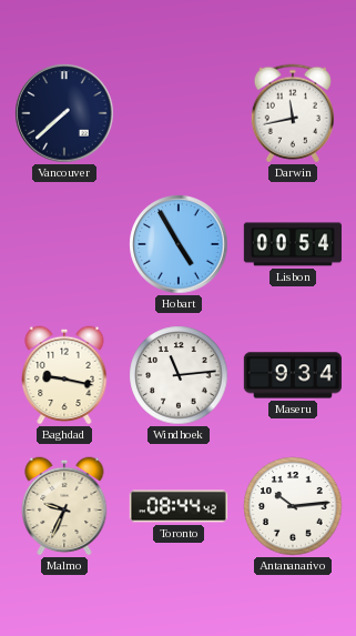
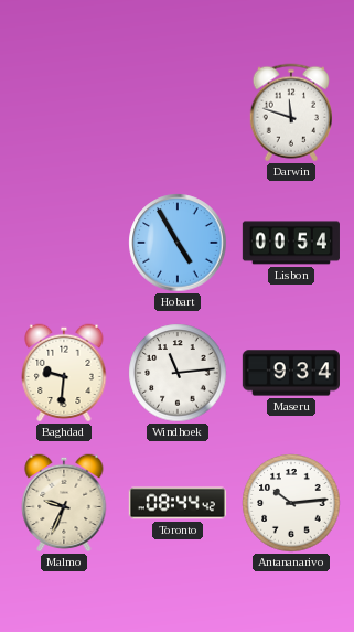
Vancouver: 7:38 -> none (64, 113)
Darwin: 11:43 -> 11:48 (291, 113)
Baghdad: 9:17 -> 9:31 (64, 373)
